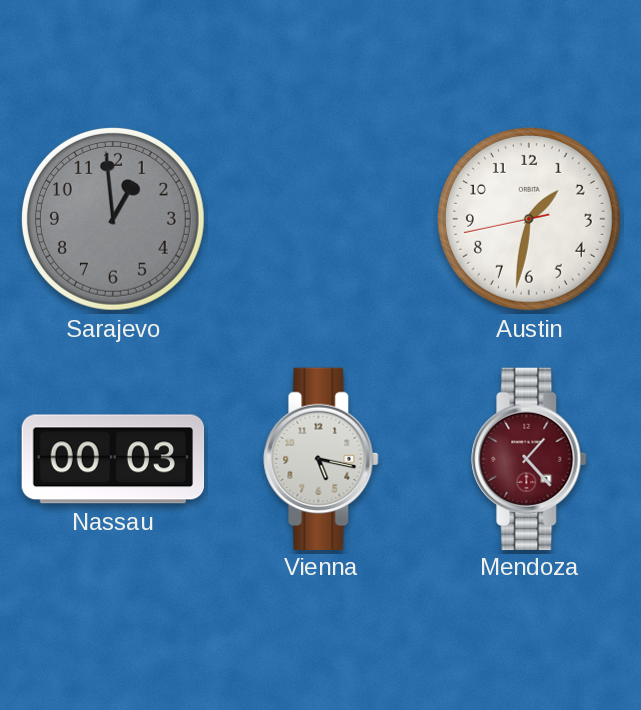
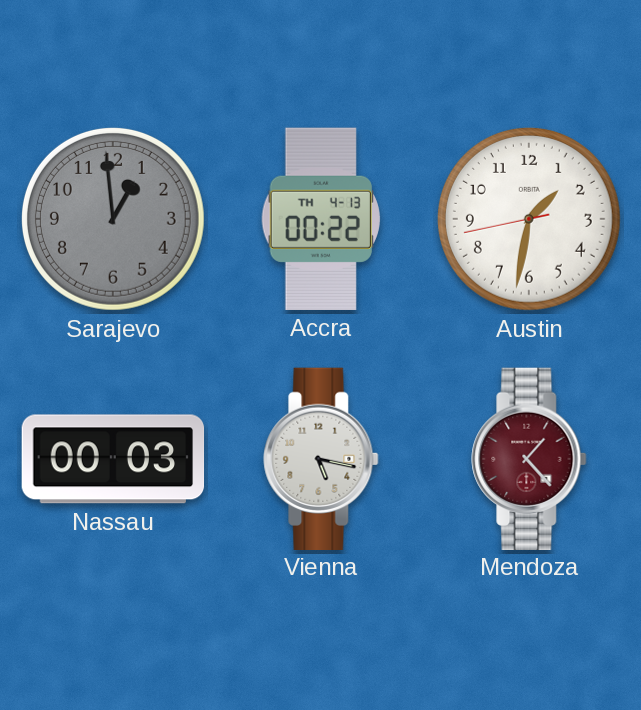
Accra: none -> 00:22 (321, 219)
